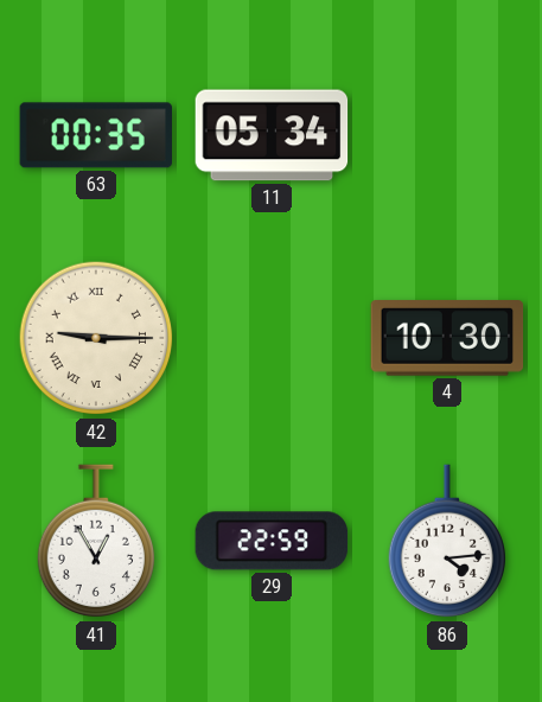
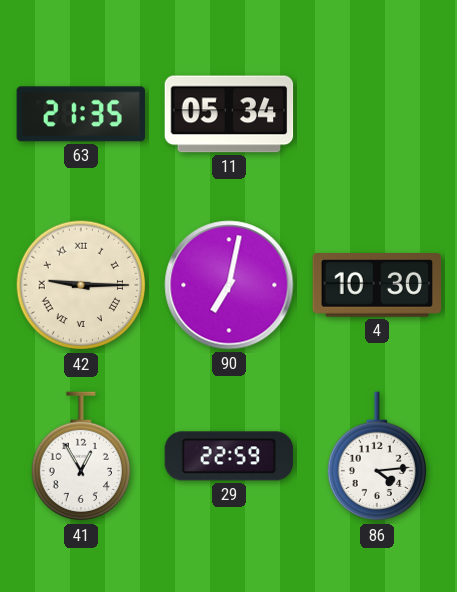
63: 00:35 -> 21:35 (80, 114)
90: none -> 7:02 (229, 285)
